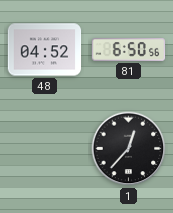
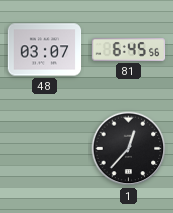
48: 04:52 -> 03:07 (45, 50)
81: 6:50 -> 6:45 (129, 50)
